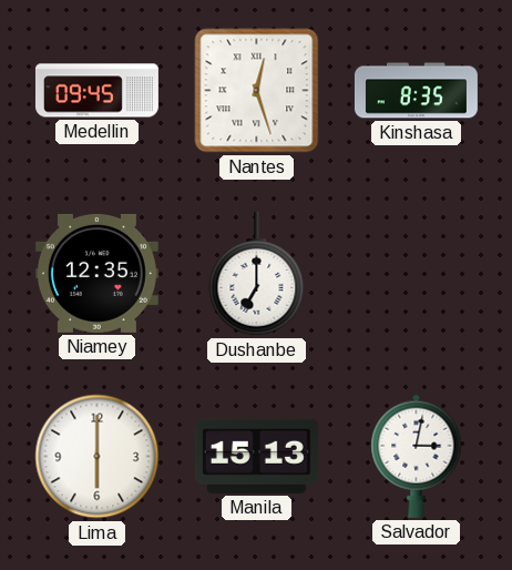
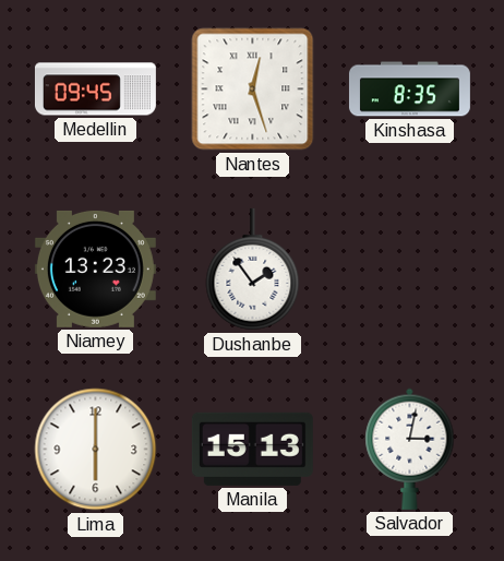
Niamey: 12:35 -> 13:23 (95, 268)
Dushanbe: 7:00 -> 1:54 (253, 270)
